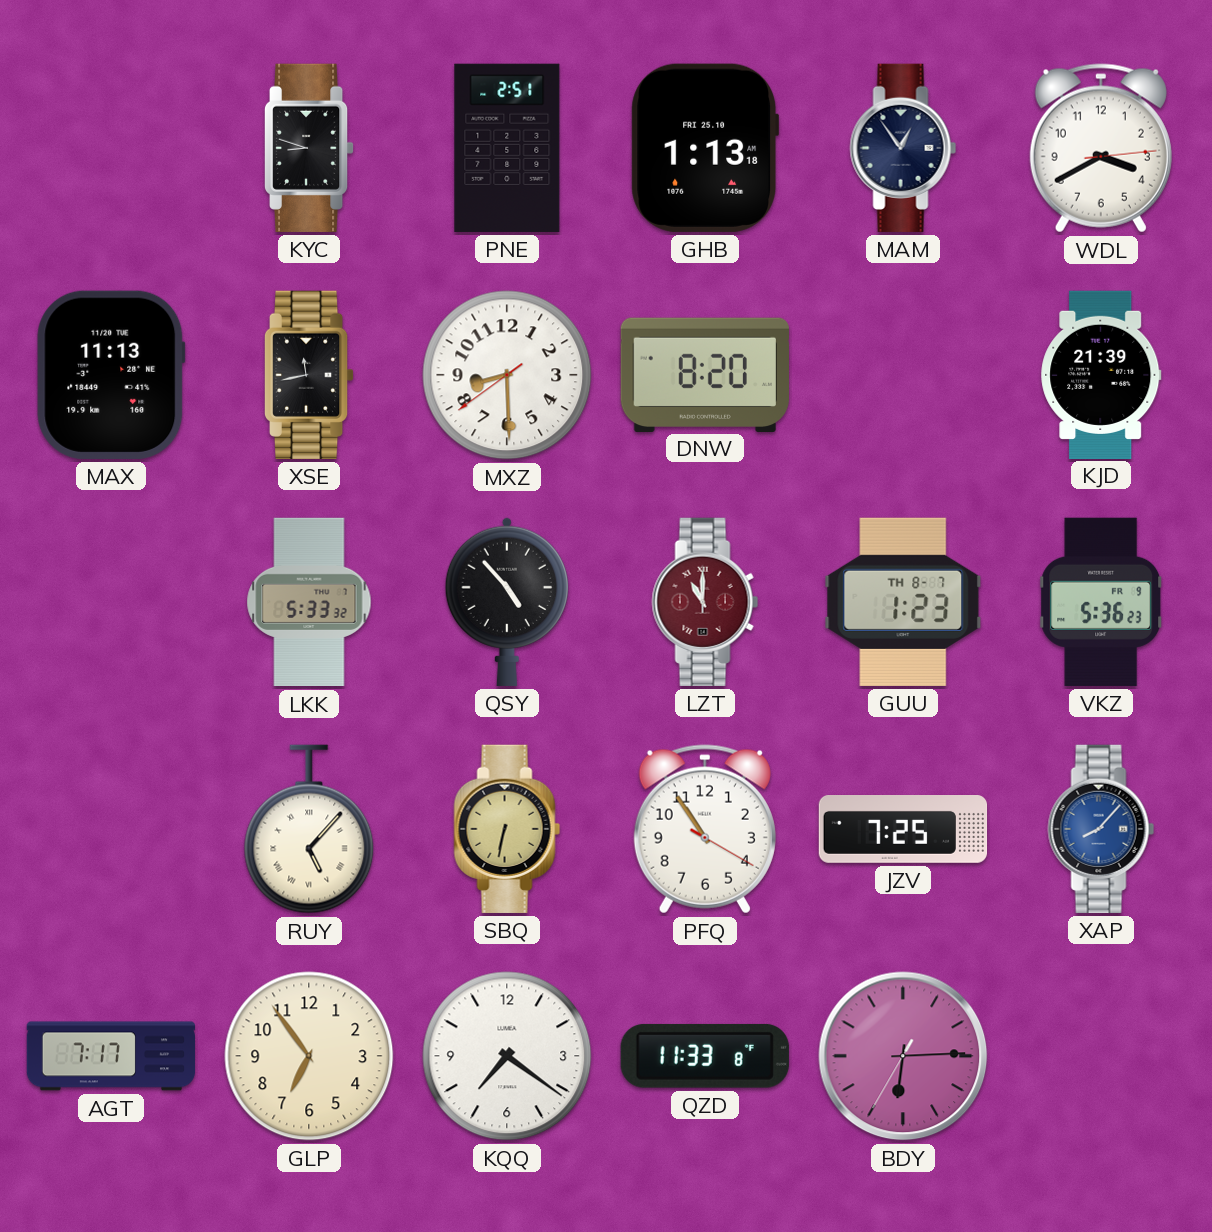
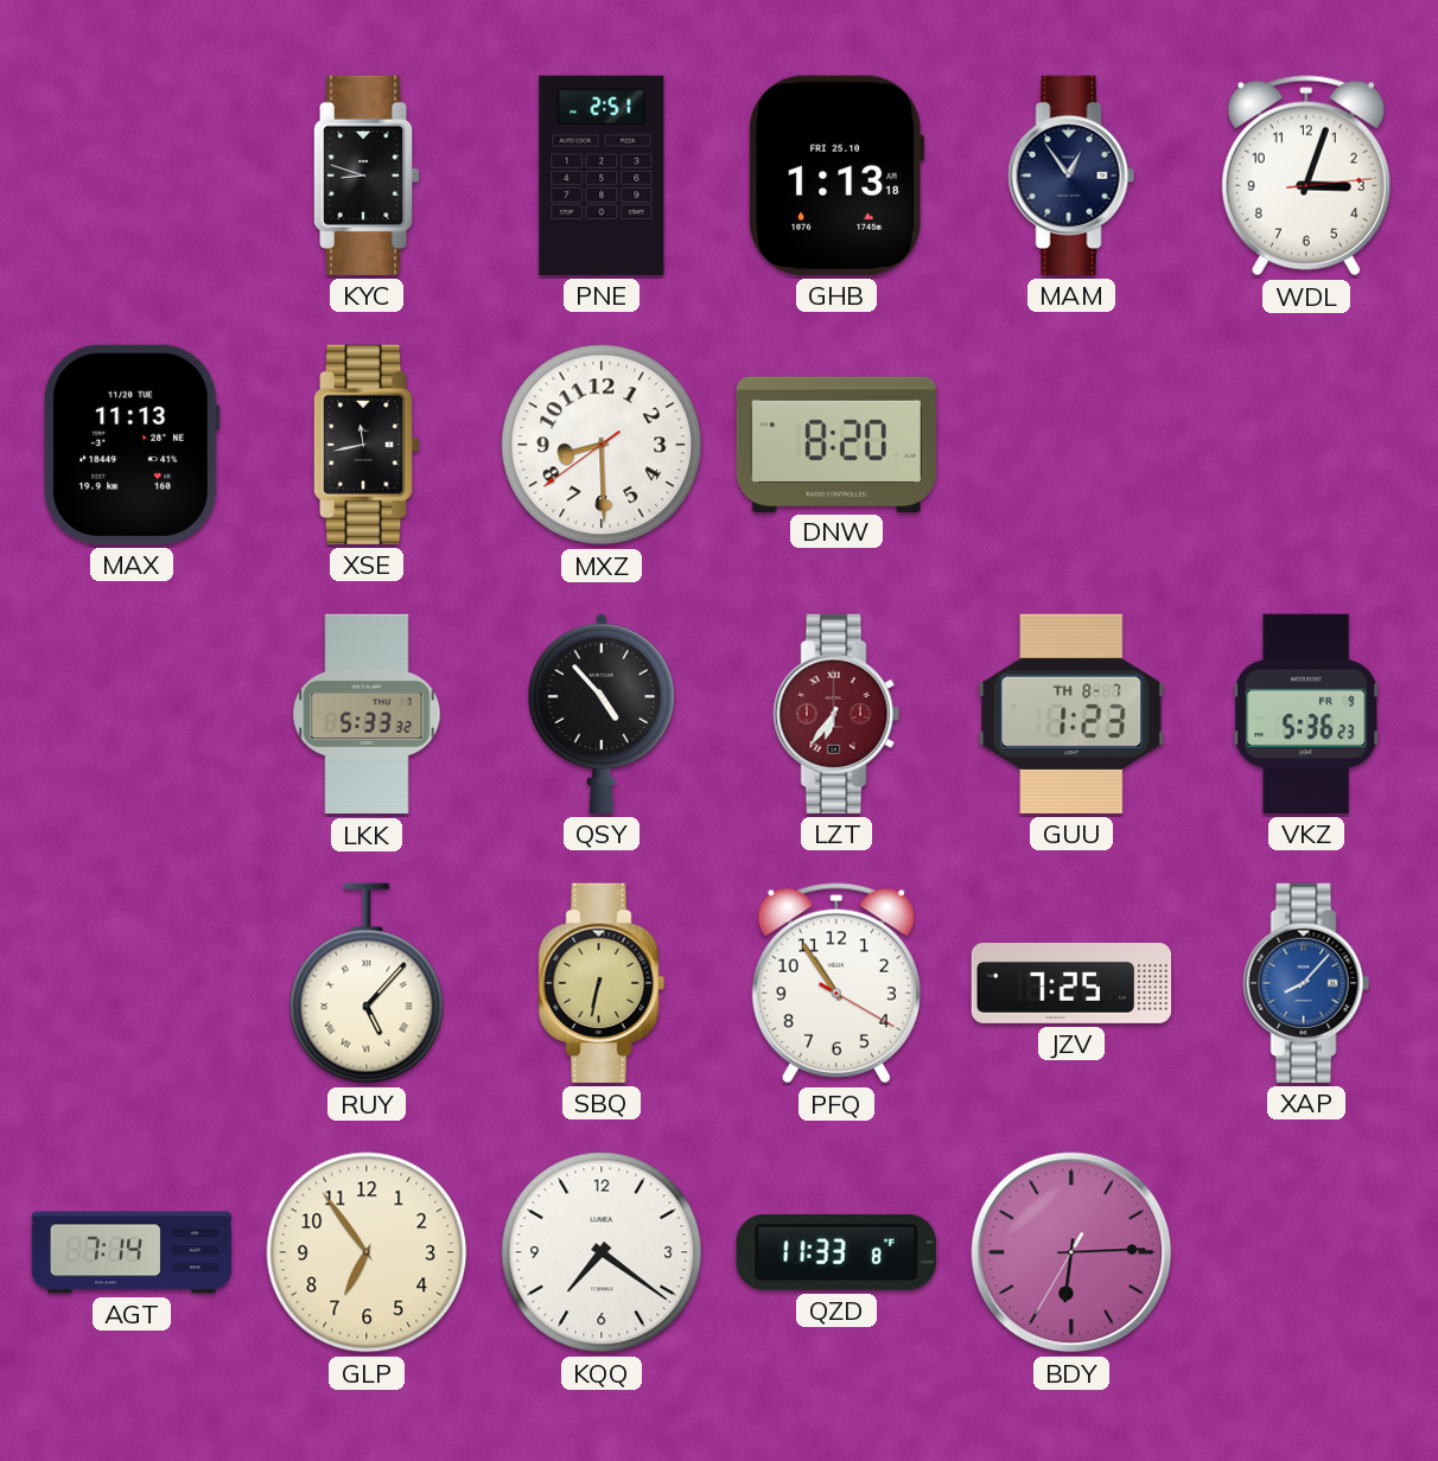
WDL: 3:40 -> 3:03 (1306, 176)
KJD: 21:39 -> none (1101, 374)
LZT: 11:00 -> 6:36 (836, 714)
AGT: 7:17 -> 7:14 (132, 1252)
